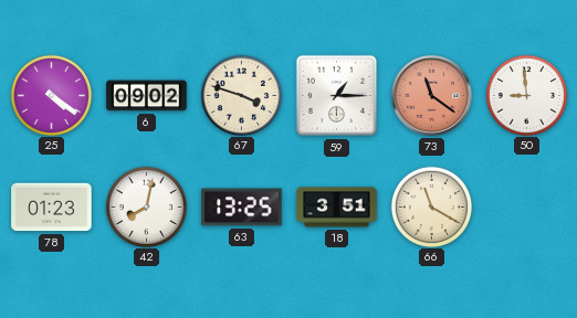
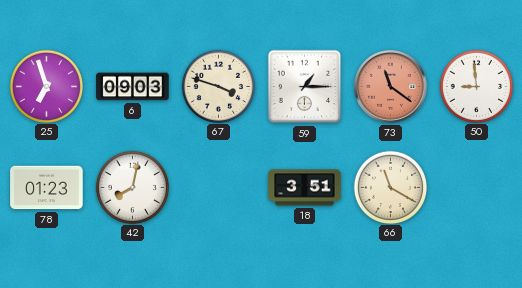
25: 4:21 -> 6:57 (46, 86)
6: 09:02 -> 09:03 (133, 87)
63: 13:25 -> none (242, 208)
